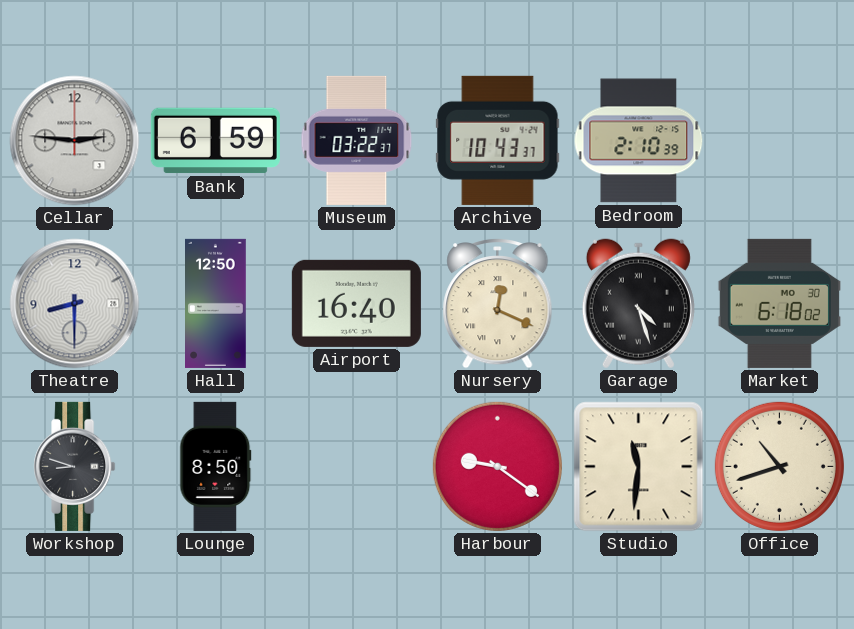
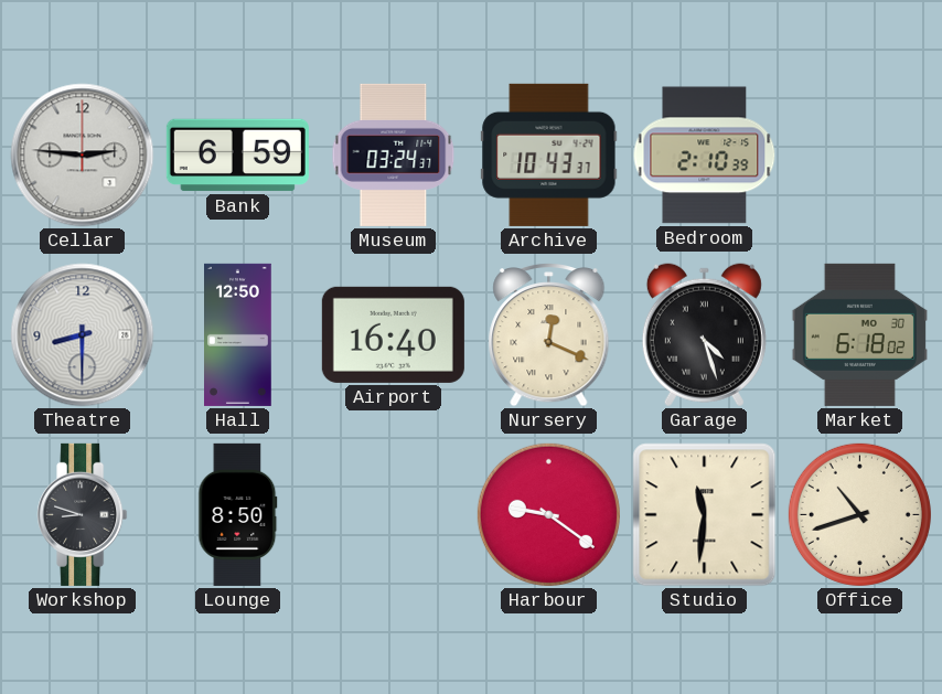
Museum: 03:22 -> 03:24 (394, 154)
